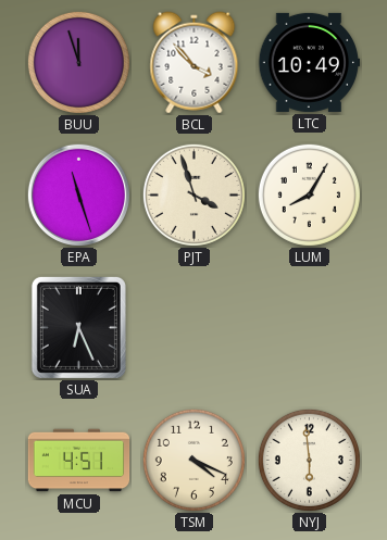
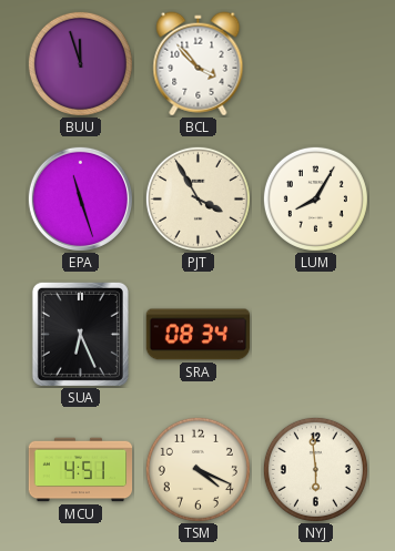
LTC: 10:49 -> none (310, 62)
PJT: 3:57 -> 3:55 (197, 198)
SRA: none -> 08:34 (199, 335)
